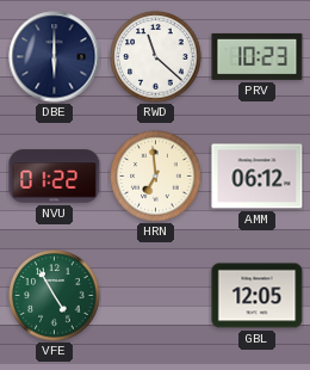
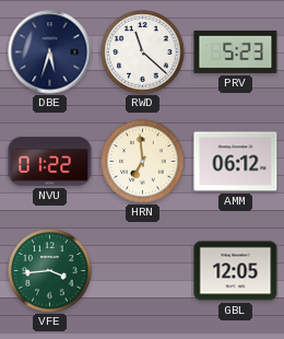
DBE: 6:00 -> 5:33 (50, 52)
PRV: 10:23 -> 5:23 (236, 51)
VFE: 4:55 -> 3:44 (50, 271)
